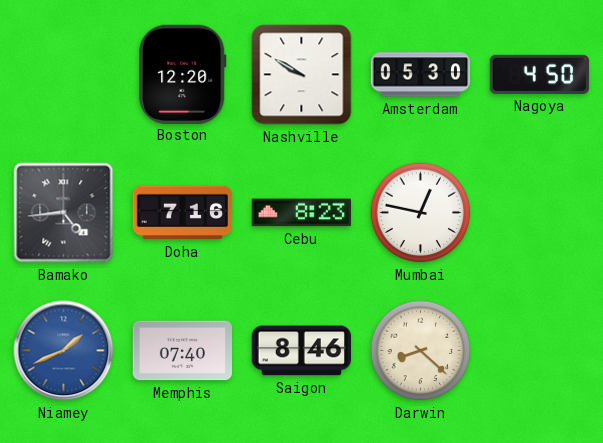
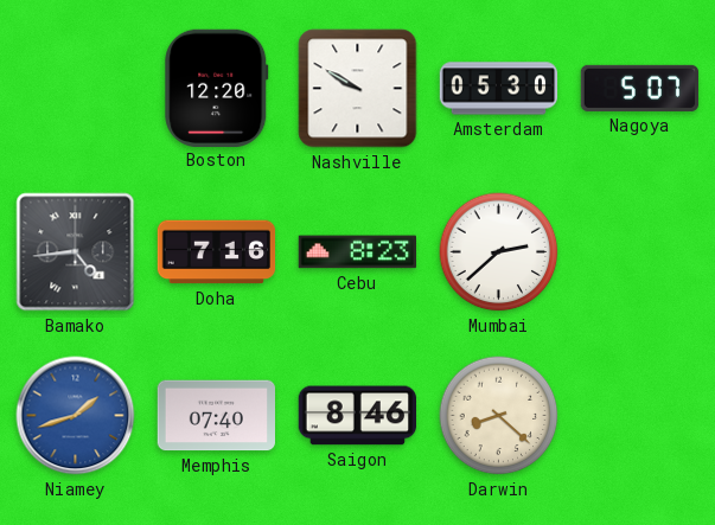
Nagoya: 4:50 -> 5:07 (640, 88)
Mumbai: 12:47 -> 2:38 (499, 252)
Niamey: 1:41 -> 1:42 (76, 416)
